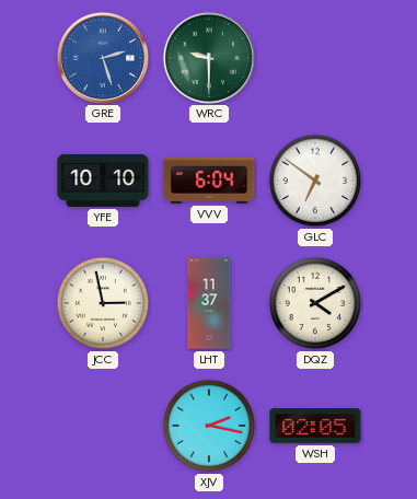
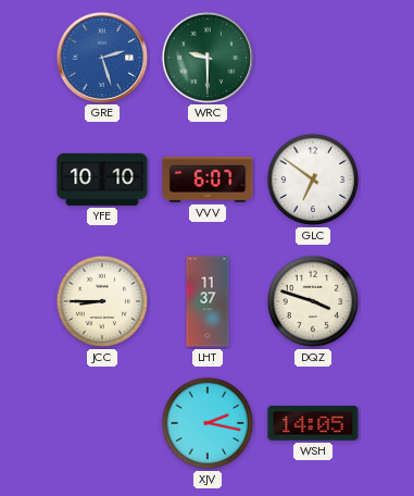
VVV: 6:04 -> 6:07 (208, 179)
JCC: 2:58 -> 8:45 (102, 301)
DQZ: 4:10 -> 3:48 (313, 301)
WSH: 02:05 -> 14:05 (313, 423)
